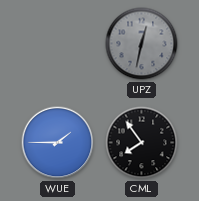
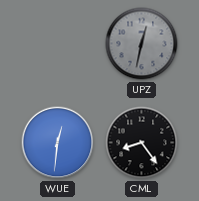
WUE: 1:45 -> 12:31 (58, 143)
CML: 7:54 -> 8:24 (142, 143)
